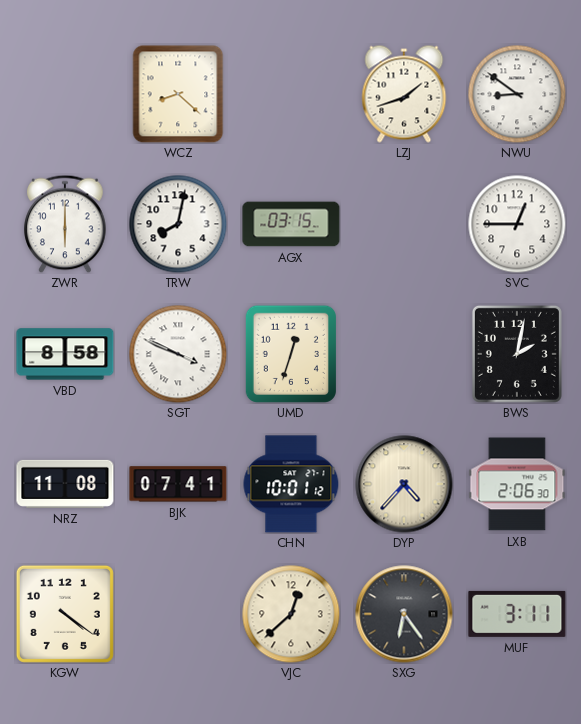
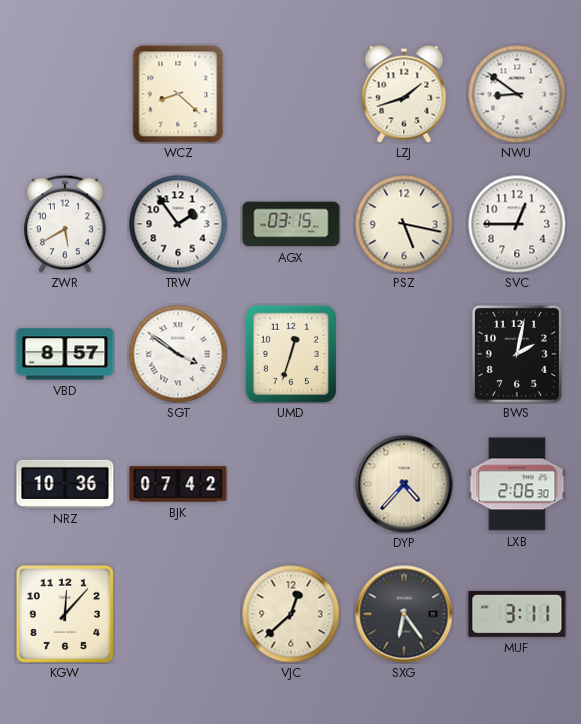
ZWR: 6:00 -> 5:40 (65, 224)
TRW: 8:02 -> 1:54 (178, 224)
PSZ: none -> 5:17 (404, 224)
VBD: 8:58 -> 8:57 (65, 354)
SGT: 3:49 -> 3:51 (178, 354)
NRZ: 11:08 -> 10:36 (65, 484)
BJK: 07:41 -> 07:42 (178, 484)
CHN: 10:01 -> none (291, 484)
KGW: 4:21 -> 12:07 (65, 614)
